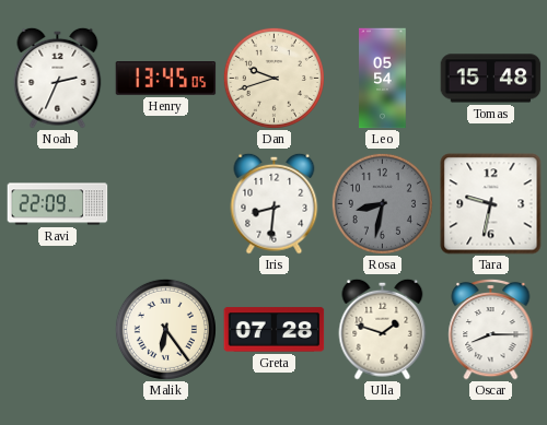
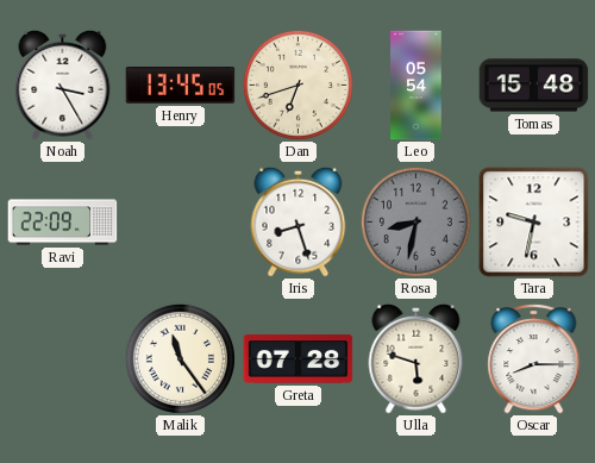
Noah: 2:34 -> 3:25 (63, 85)
Dan: 9:42 -> 6:42 (297, 85)
Iris: 8:31 -> 8:27 (299, 221)
Malik: 6:24 -> 11:24 (180, 358)
Ulla: 1:48 -> 5:48 (416, 358)
